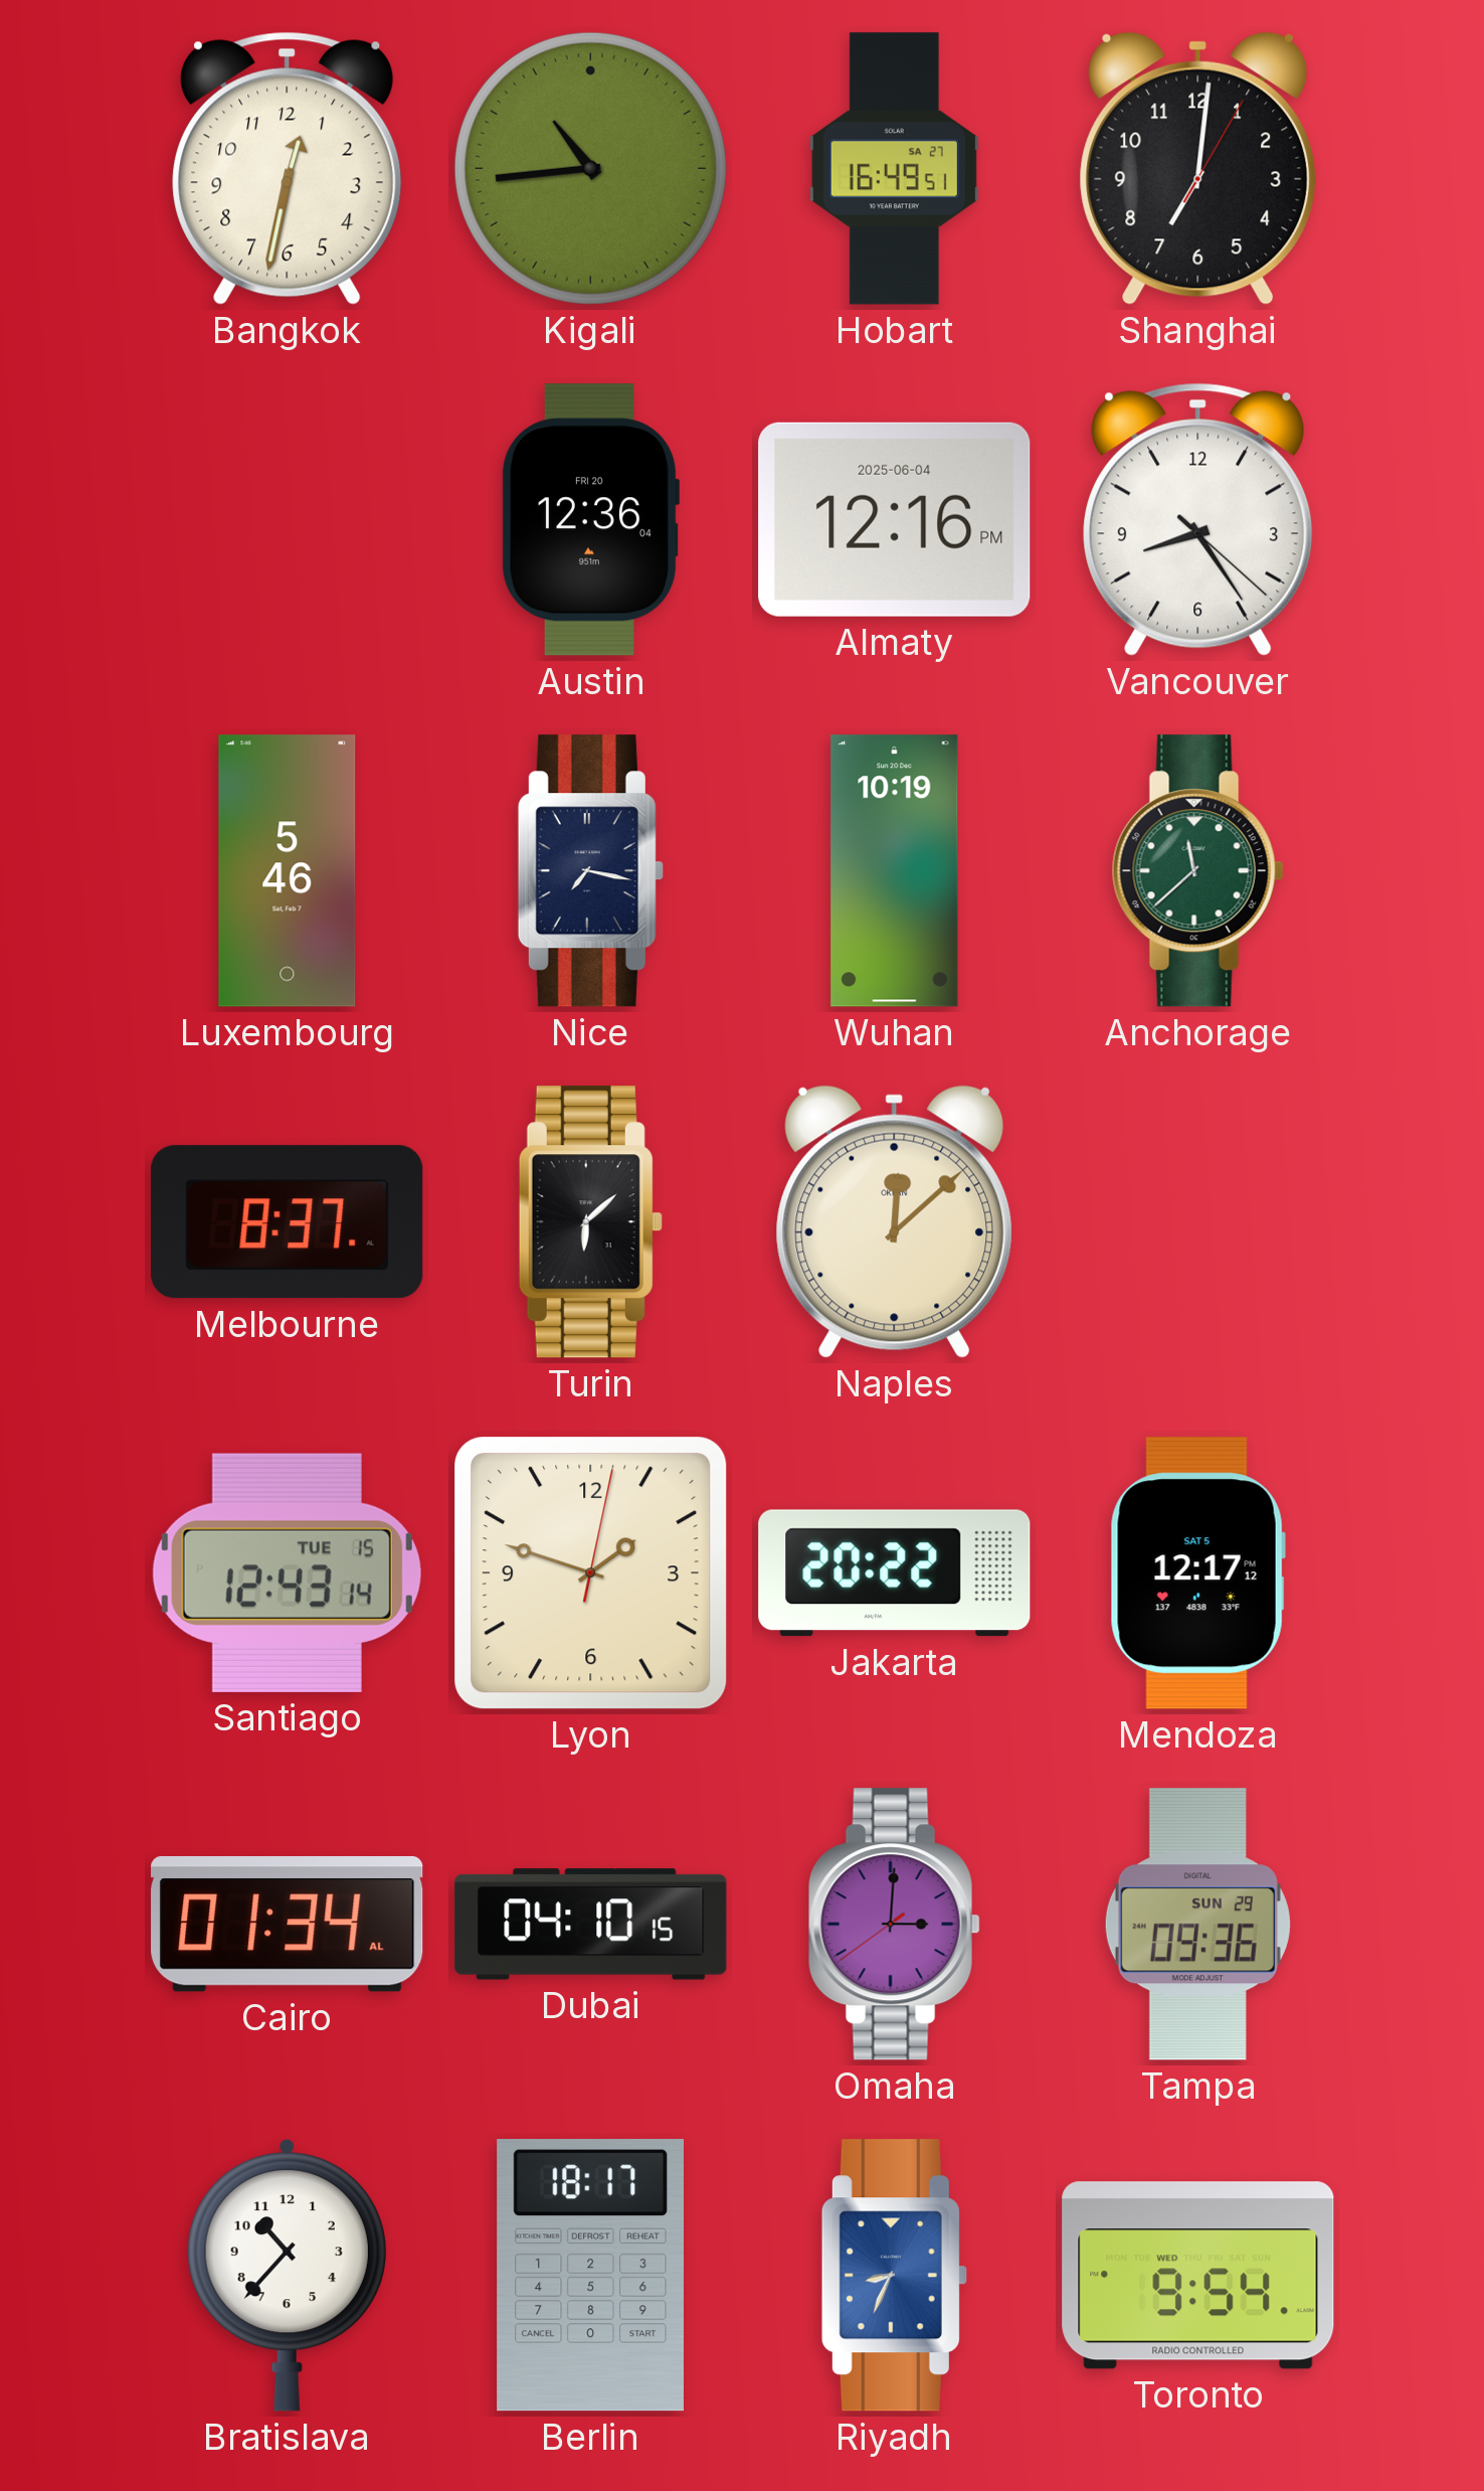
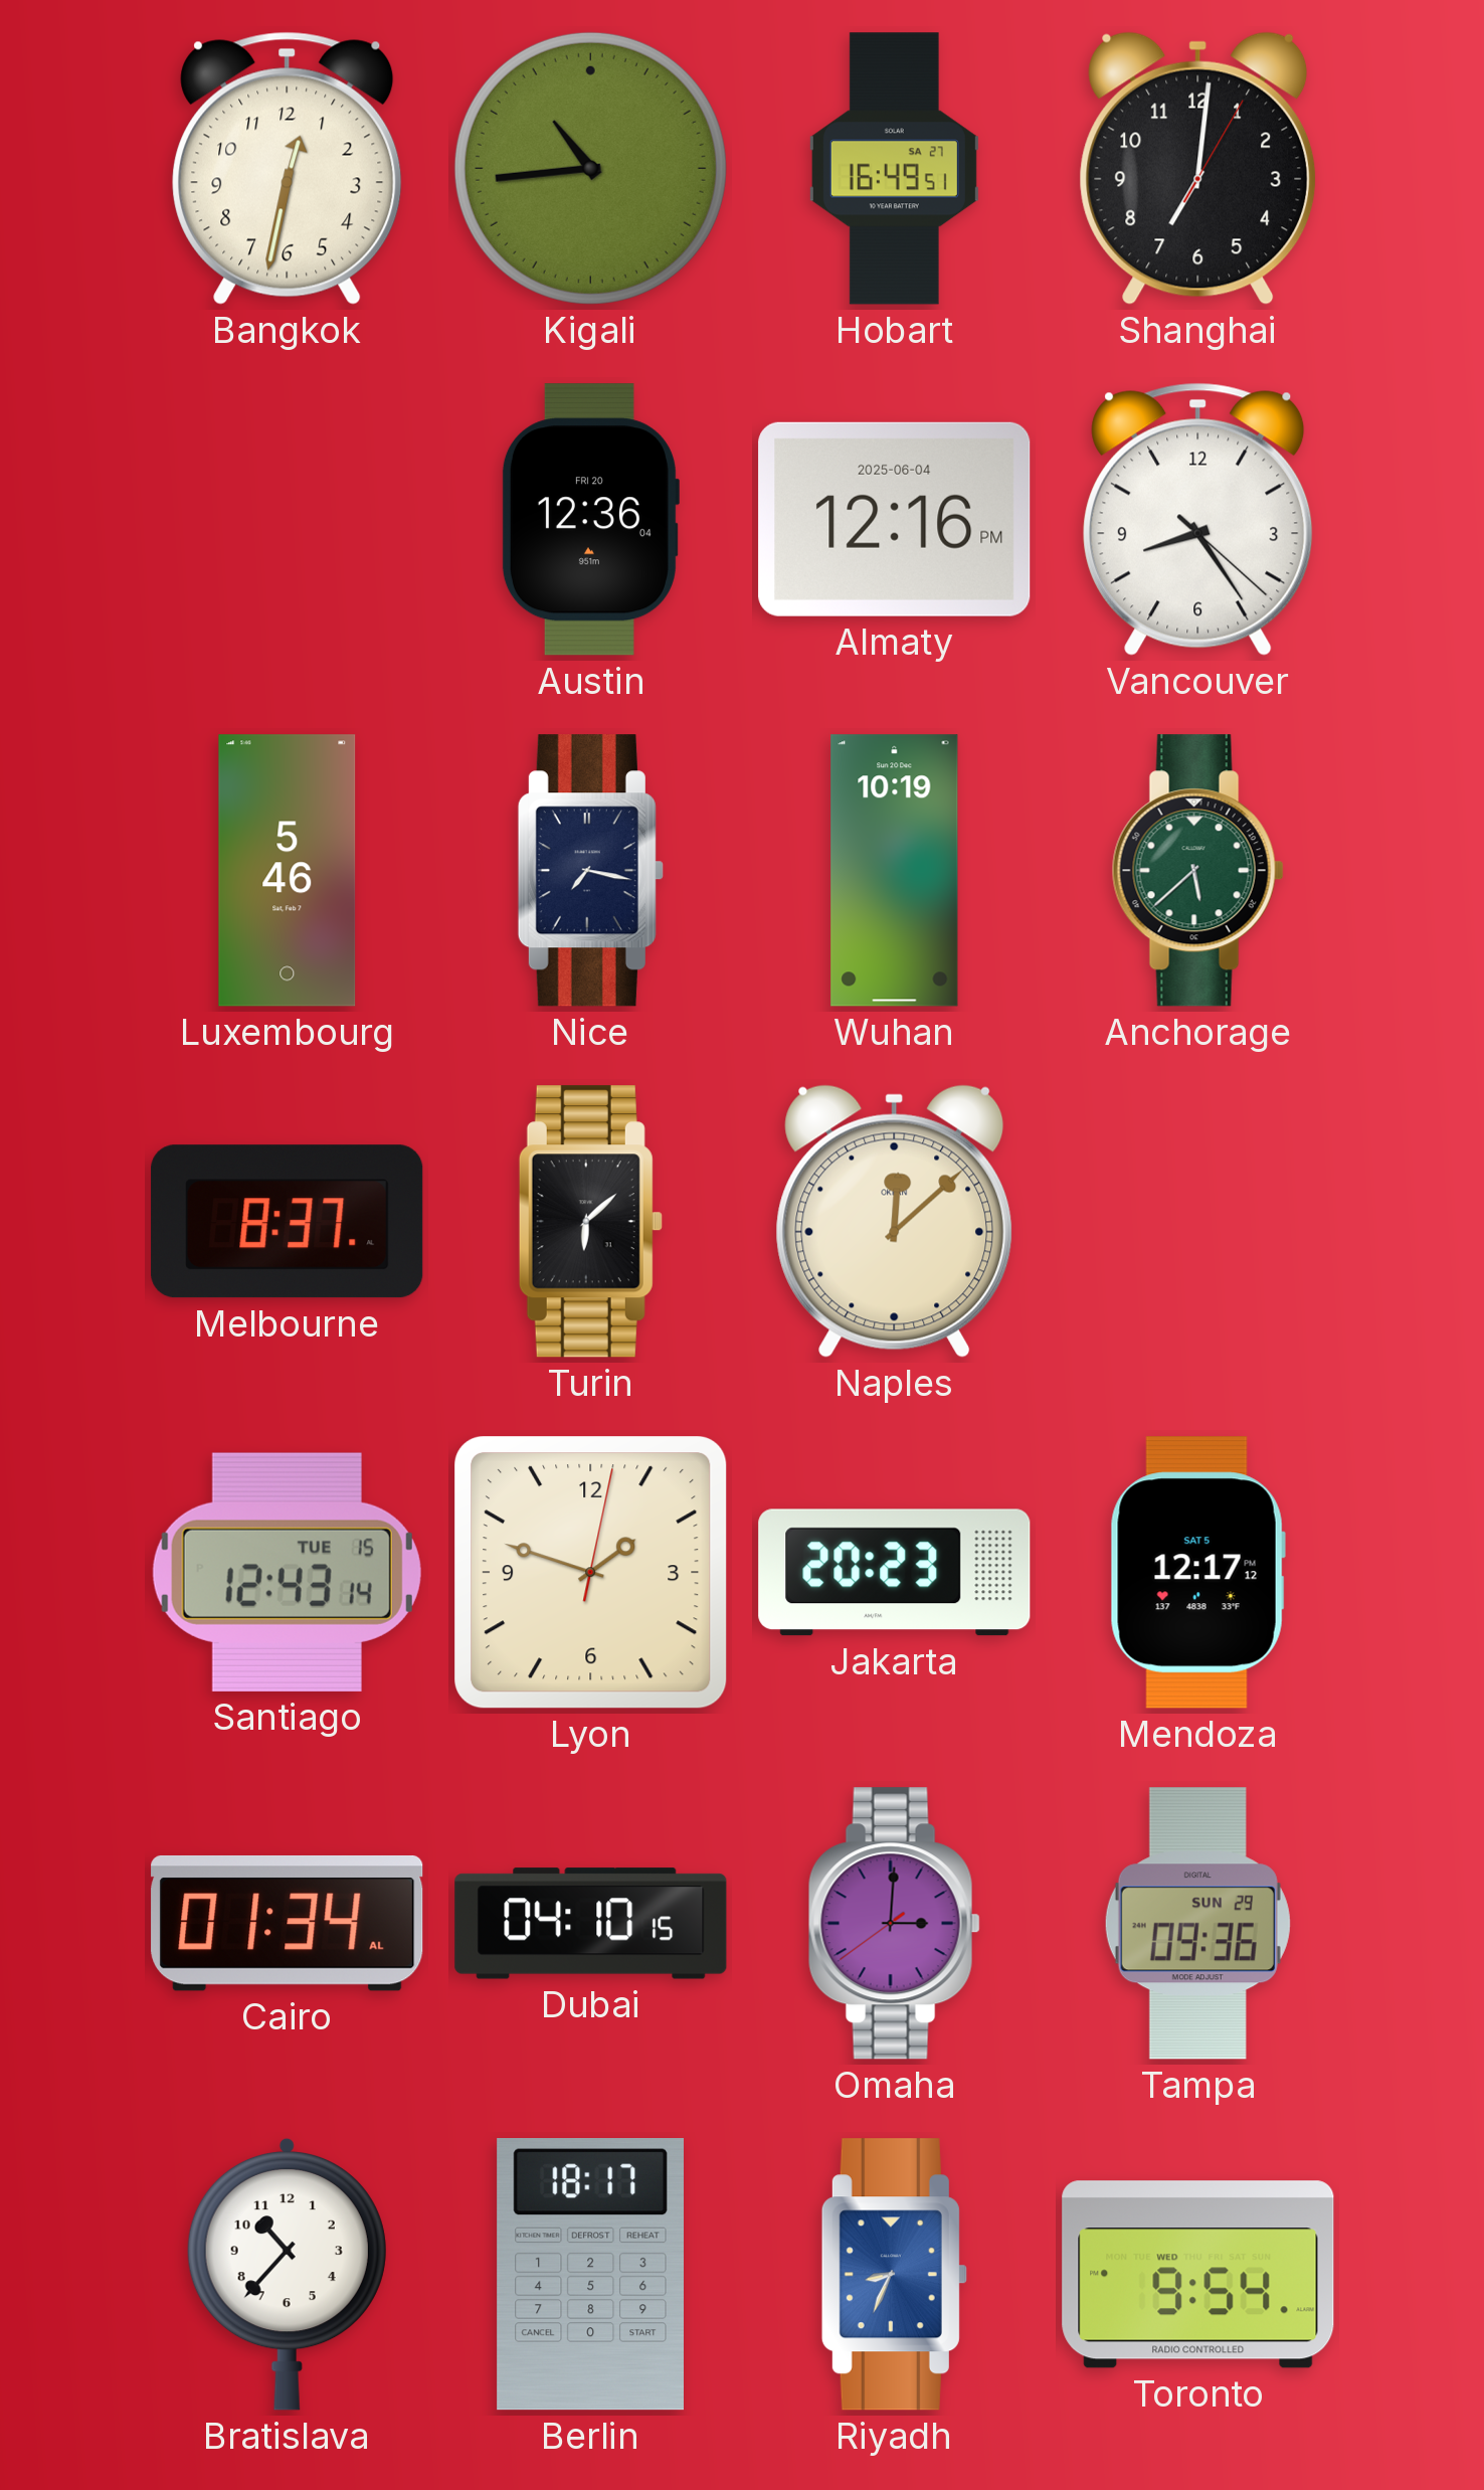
Anchorage: 11:38 -> 5:38 (1197, 871)
Jakarta: 20:22 -> 20:23 (895, 1573)
